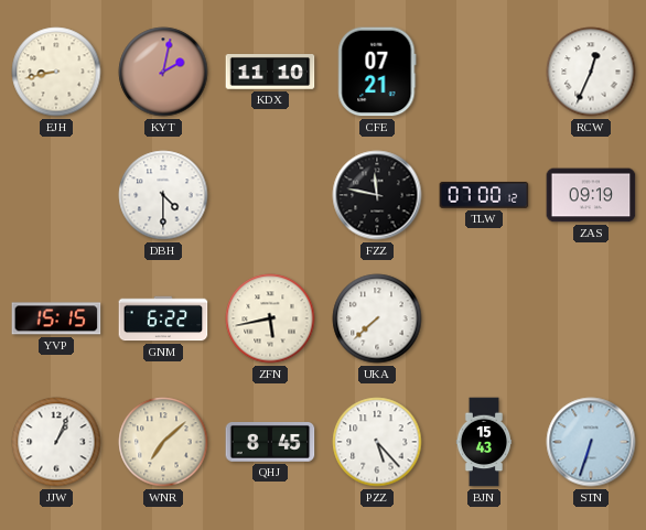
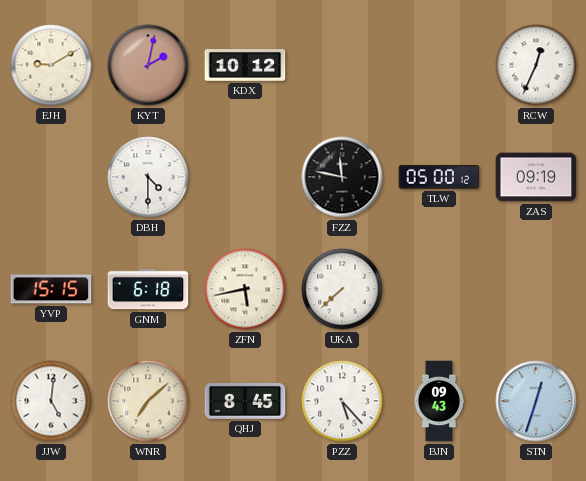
EJH: 8:43 -> 9:10 (51, 65)
KDX: 11:10 -> 10:12 (245, 66)
CFE: 07:21 -> none (377, 72)
TLW: 07:00 -> 05:00 (439, 177)
GNM: 6:22 -> 6:18 (148, 289)
JJW: 1:04 -> 5:01 (51, 401)
BJN: 15:43 -> 09:43 (439, 401)
STN: 6:33 -> 12:33 (536, 401)
